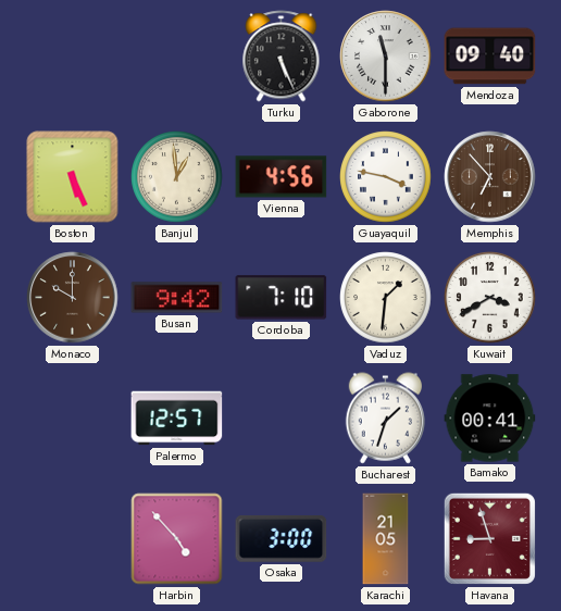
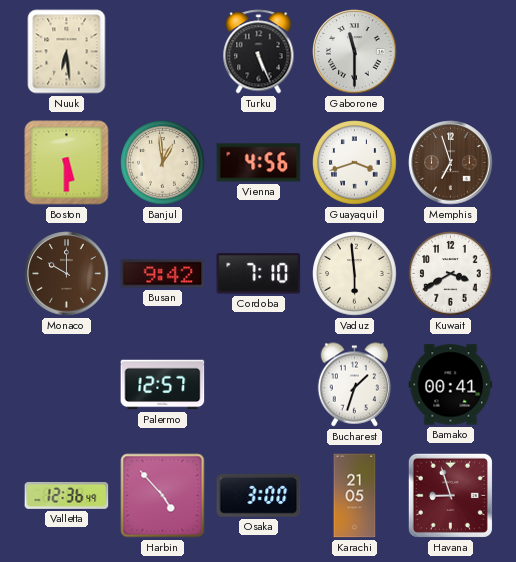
Nuuk: none -> 6:29 (67, 52)
Mendoza: 09:40 -> none (490, 57)
Boston: 5:26 -> 5:30 (67, 163)
Guayaquil: 3:47 -> 3:42 (355, 163)
Memphis: 6:53 -> 6:57 (451, 163)
Vaduz: 1:31 -> 5:59 (355, 274)
Valletta: none -> 12:36 (67, 495)
